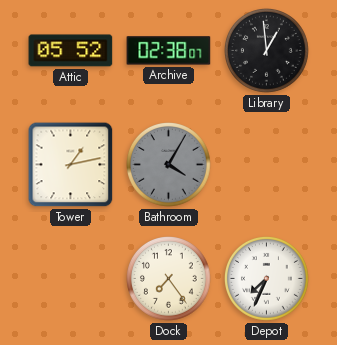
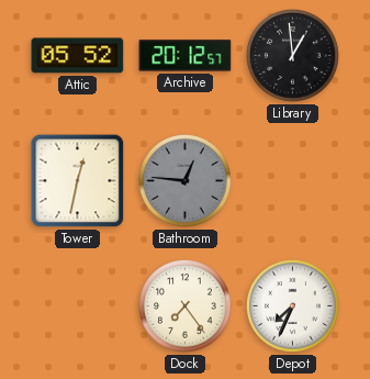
Archive: 02:38 -> 20:12 (186, 56)
Tower: 1:13 -> 12:32 (78, 181)
Bathroom: 4:05 -> 12:46 (186, 181)
